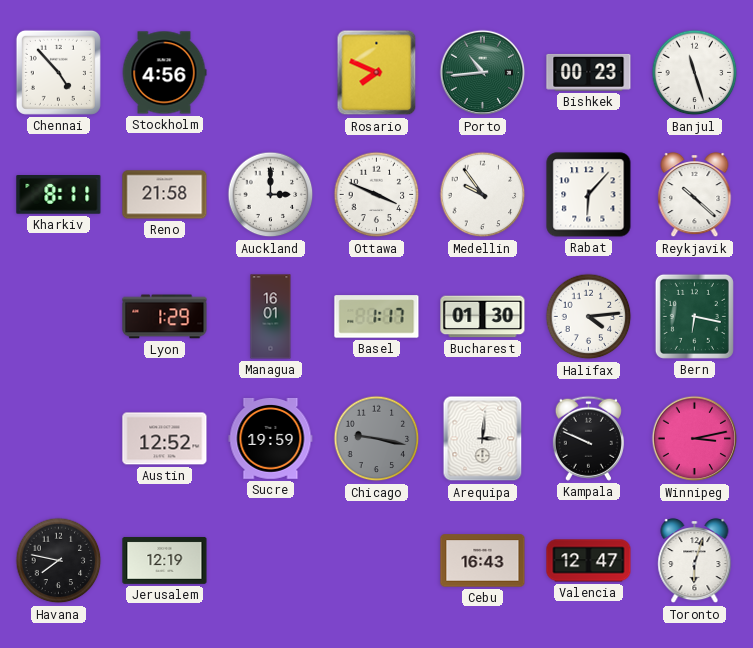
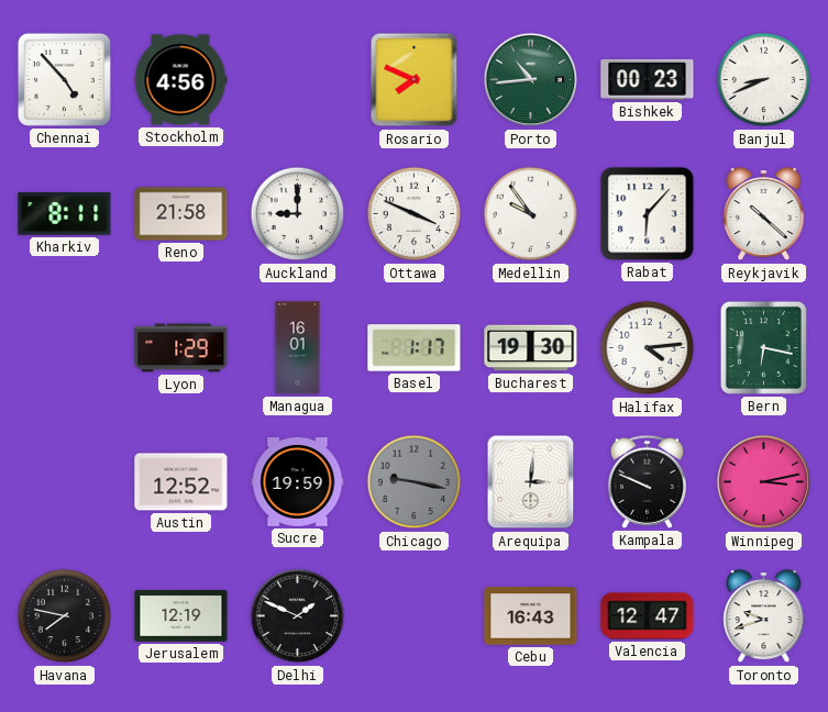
Banjul: 11:27 -> 8:41 (764, 80)
Auckland: 3:00 -> 9:00 (298, 214)
Bucharest: 01:30 -> 19:30 (531, 348)
Delhi: none -> 1:49 (298, 616)
Toronto: 6:03 -> 9:42 (764, 616)
